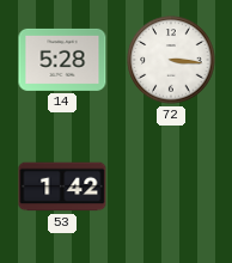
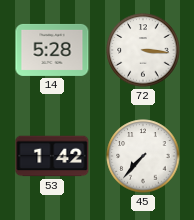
45: none -> 7:37 (143, 156)
